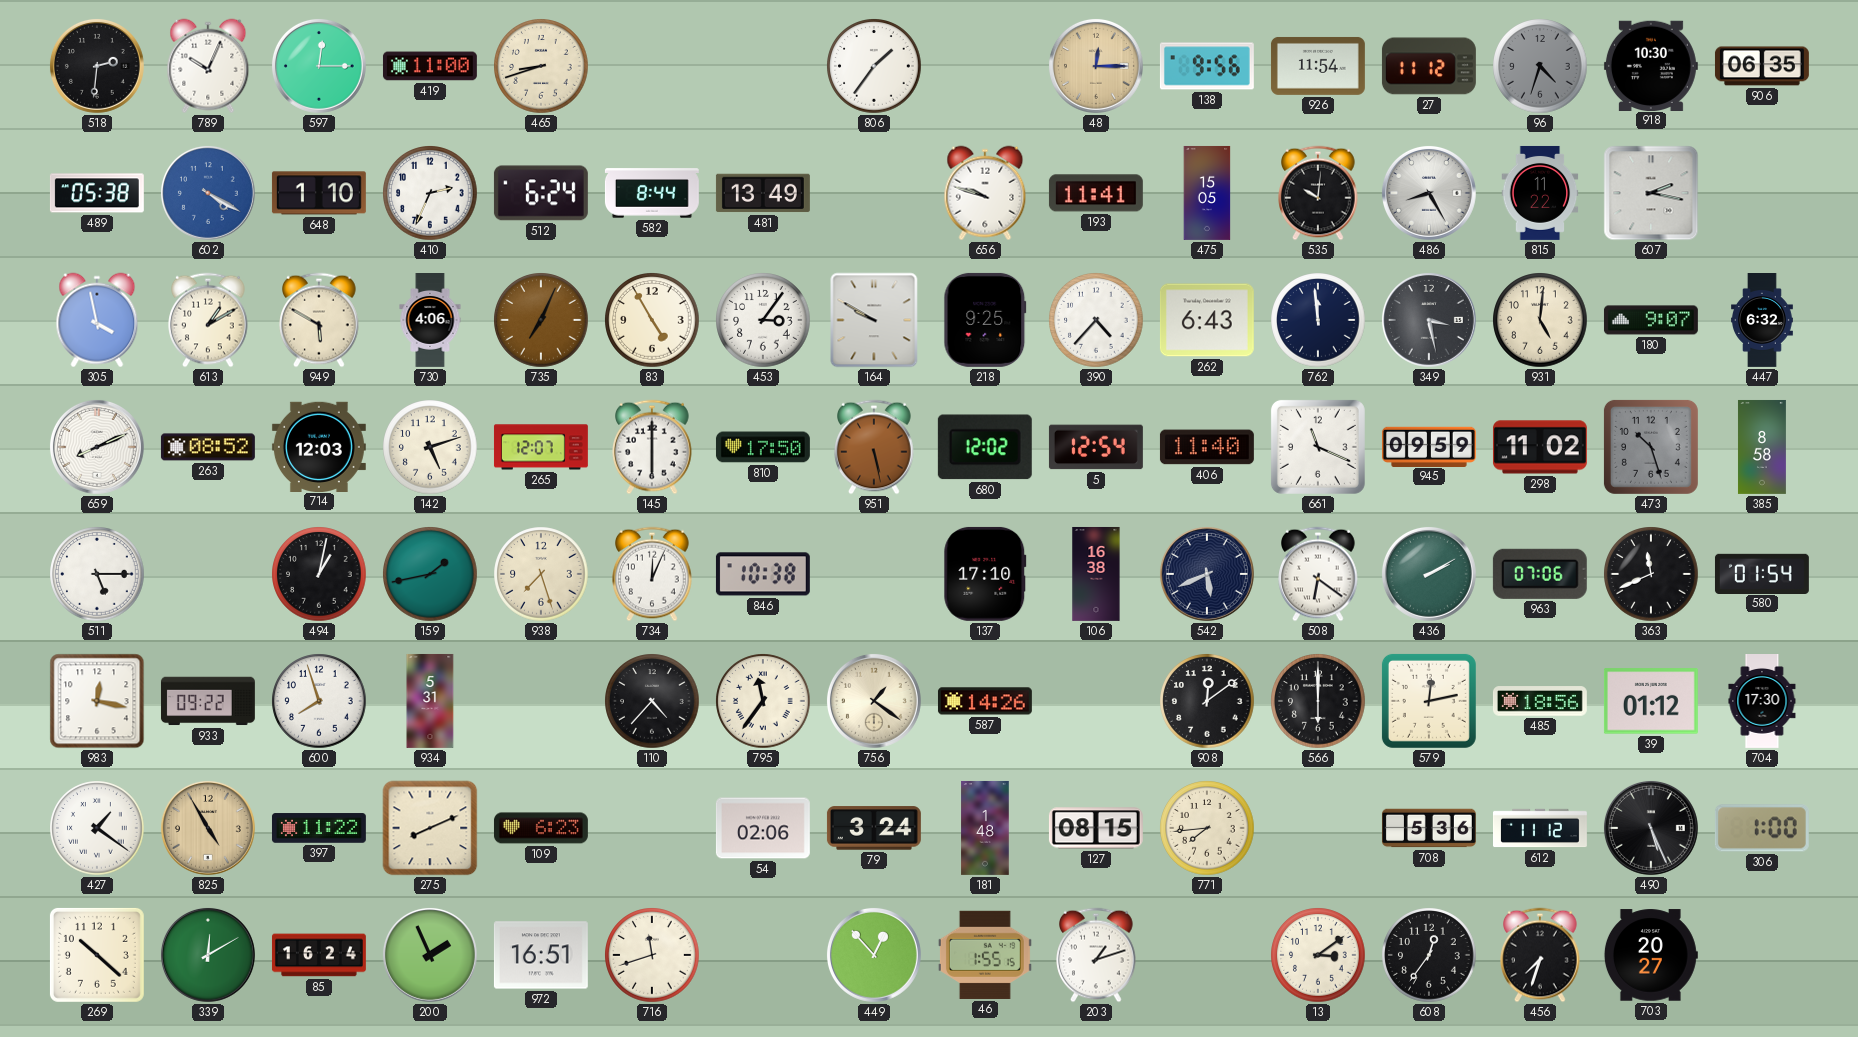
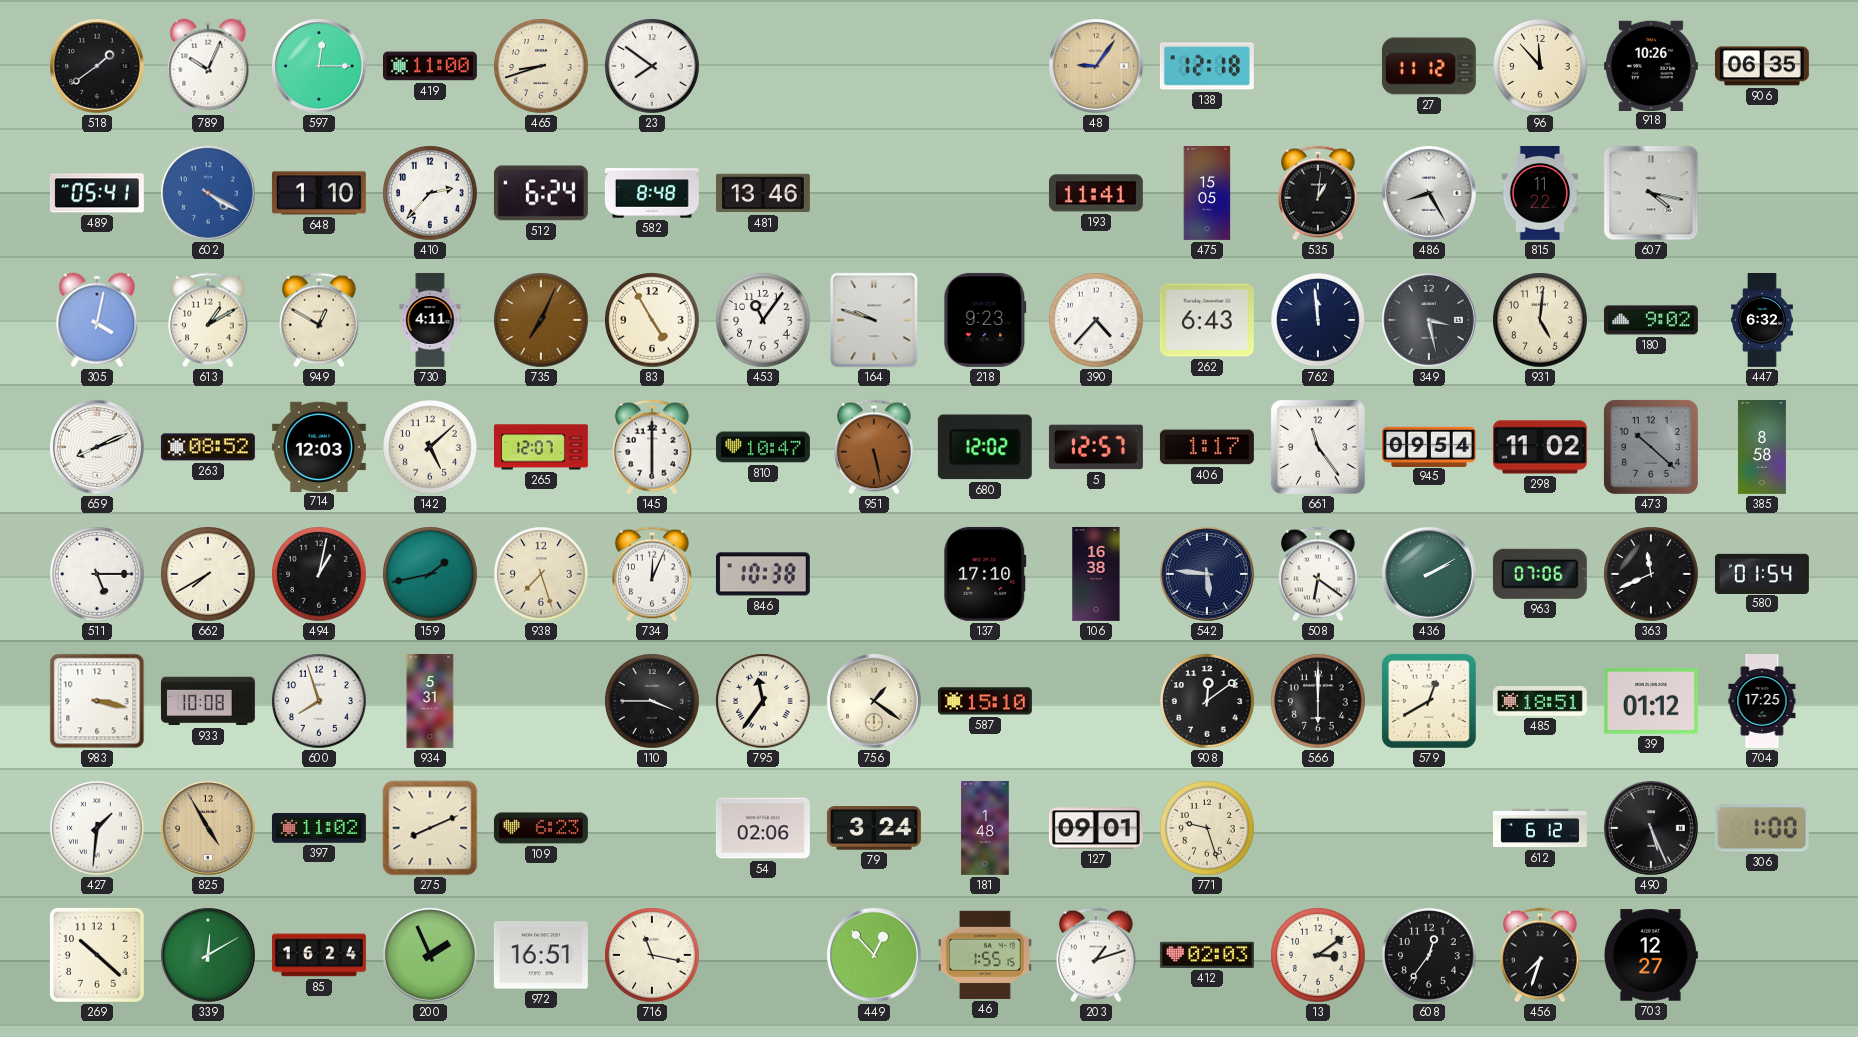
518: 2:31 -> 1:39 (97, 66)
23: none -> 7:51 (652, 66)
806: 1:36 -> none (874, 66)
48: 12:15 -> 9:06 (1096, 66)
138: 9:56 -> 12:18 (1207, 66)
926: 11:54 -> none (1318, 66)
96: 4:33 -> 11:53 (1540, 66)
96 dial: grey -> cream (1540, 66)
918: 10:30 -> 10:26 (1651, 65)
489: 05:38 -> 05:41 (97, 193)
410: 2:34 -> 2:37 (430, 193)
582: 8:44 -> 8:48 (652, 193)
481: 13:49 -> 13:46 (763, 193)
656: 9:48 -> none (985, 193)
535: 10:01 -> 1:01 (1318, 193)
607: 2:17 -> 4:17 (1651, 193)
305: 3:58 -> 4:02 (97, 320)
949: 5:50 -> 12:50 (319, 320)
730: 4:06 -> 4:11 (430, 321)
453: 3:06 -> 11:06 (763, 320)
164: 9:50 -> 9:48 (874, 320)
218: 9:25 -> 9:23 (985, 320)
180: 9:07 -> 9:02 (1651, 320)
142: 5:12 -> 5:08 (430, 447)
810: 17:50 -> 10:47 (763, 447)
5: 12:54 -> 12:57 (1096, 447)
406: 11:40 -> 1:17 (1207, 447)
661: 11:19 -> 11:24 (1318, 447)
945: 09:59 -> 09:54 (1429, 446)
473: 10:27 -> 10:22 (1651, 447)
662: none -> 7:40 (208, 574)
542: 5:41 -> 5:46 (1207, 574)
983: 12:17 -> 3:17 (97, 701)
933: 09:22 -> 10:08 (208, 701)
110: 4:37 -> 3:45 (652, 701)
587: 14:26 -> 15:10 (985, 701)
579: 12:13 -> 12:40 (1429, 701)
485: 18:56 -> 18:51 (1540, 701)
704: 17:30 -> 17:25 (1762, 702)
427: 1:21 -> 1:31 (97, 828)
397: 11:22 -> 11:02 (319, 828)
127: 08:15 -> 09:01 (1096, 828)
771: 7:44 -> 9:27 (1207, 828)
708: 5:36 -> none (1429, 828)
612: 11:12 -> 6:12 (1541, 828)
716: 11:42 -> 11:17 (652, 955)
412: none -> 02:03 (1207, 955)
703: 20:27 -> 12:27 (1651, 955)
